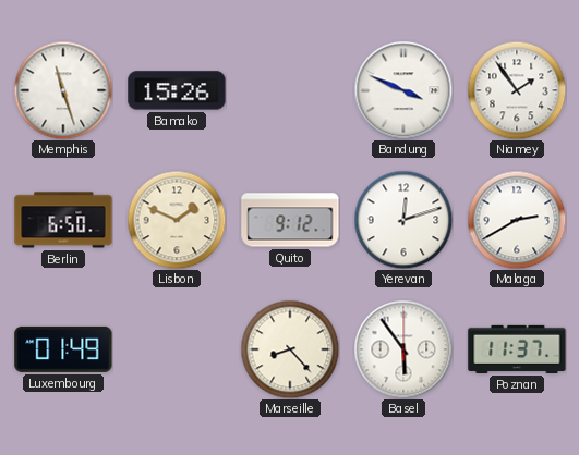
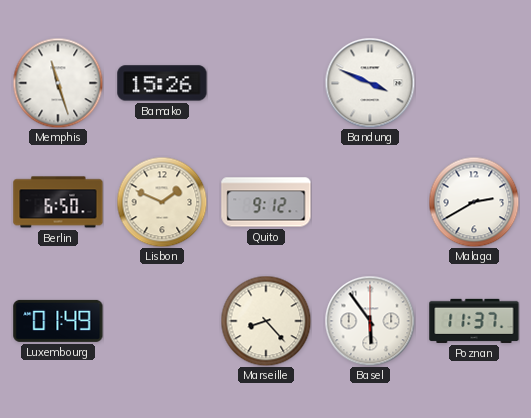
Niamey: 1:54 -> none (517, 90)
Yerevan: 12:12 -> none (403, 220)
